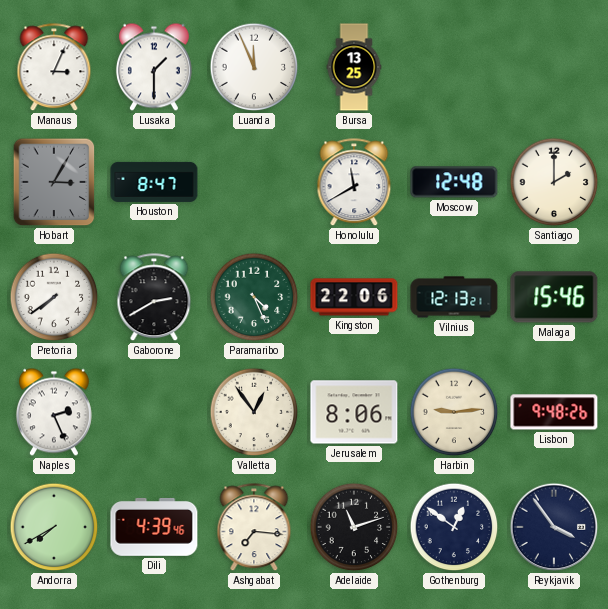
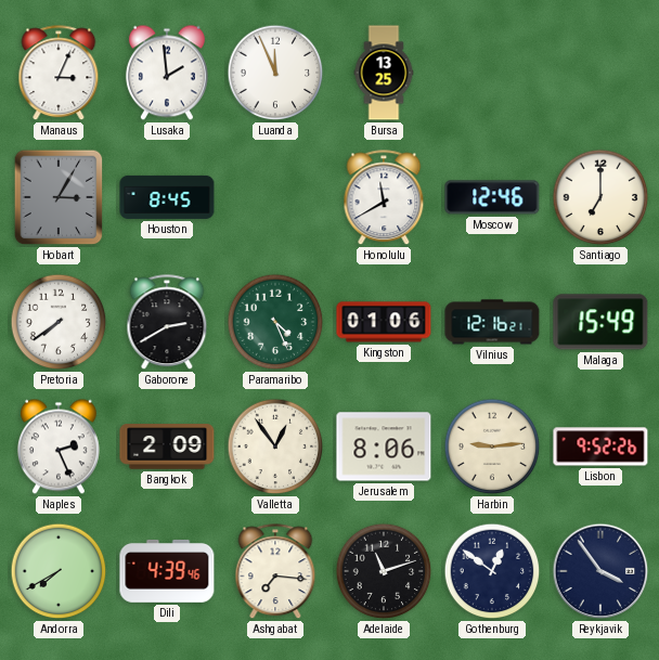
Lusaka: 1:30 -> 1:59 (167, 73)
Houston: 8:47 -> 8:45 (167, 197)
Moscow: 12:48 -> 12:46 (492, 197)
Santiago: 2:00 -> 7:00 (600, 197)
Kingston: 22:06 -> 01:06 (384, 322)
Vilnius: 12:13 -> 12:16 (492, 322)
Malaga: 15:46 -> 15:49 (600, 322)
Bangkok: none -> 2:09 (167, 447)
Lisbon: 9:48 -> 9:52 (600, 447)
